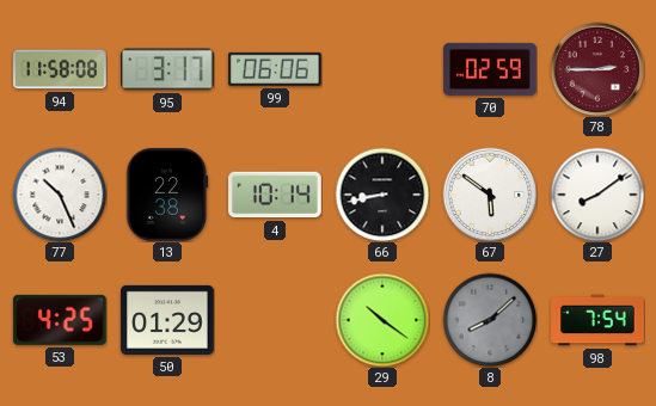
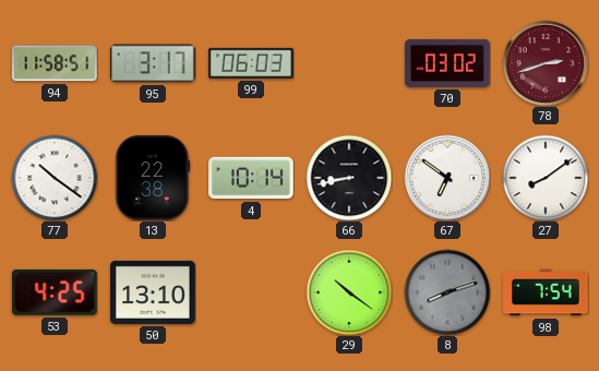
94: 11:58:08 -> 11:58:51 (55, 63)
99: 06:06 -> 06:03 (251, 63)
70: 02:59 -> 03:02 (447, 63)
78: 2:45 -> 2:42 (546, 63)
77: 10:26 -> 10:21 (55, 178)
67: 5:51 -> 6:51 (447, 178)
50: 01:29 -> 13:10 (153, 292)
8: 8:08 -> 8:12 (447, 292)
